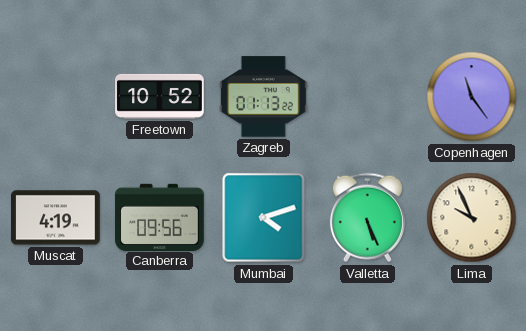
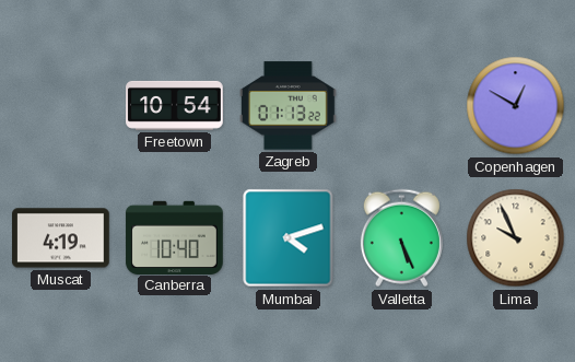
Freetown: 10:52 -> 10:54 (175, 105)
Copenhagen: 11:24 -> 12:50 (516, 106)
Canberra: 09:56 -> 10:40 (175, 237)
